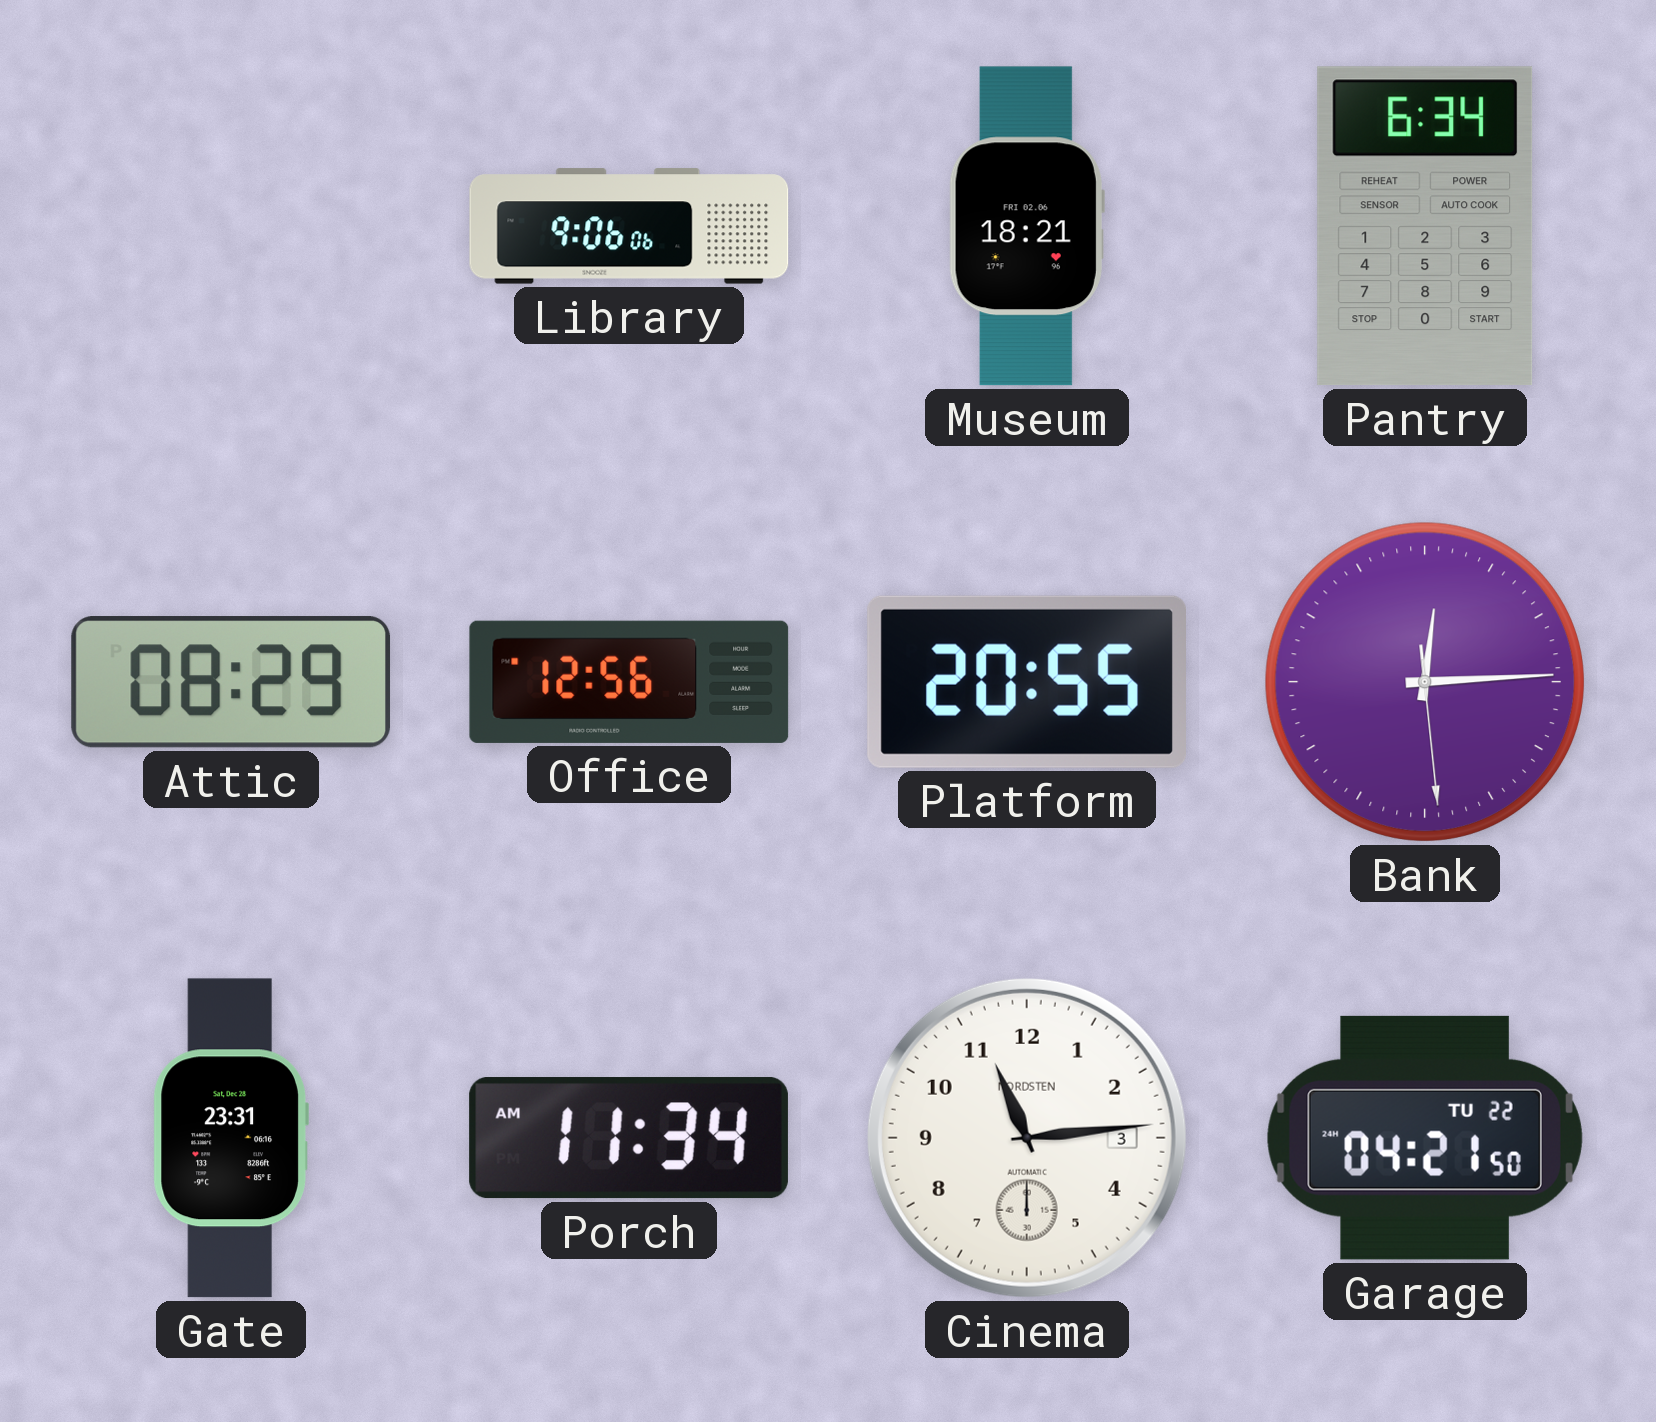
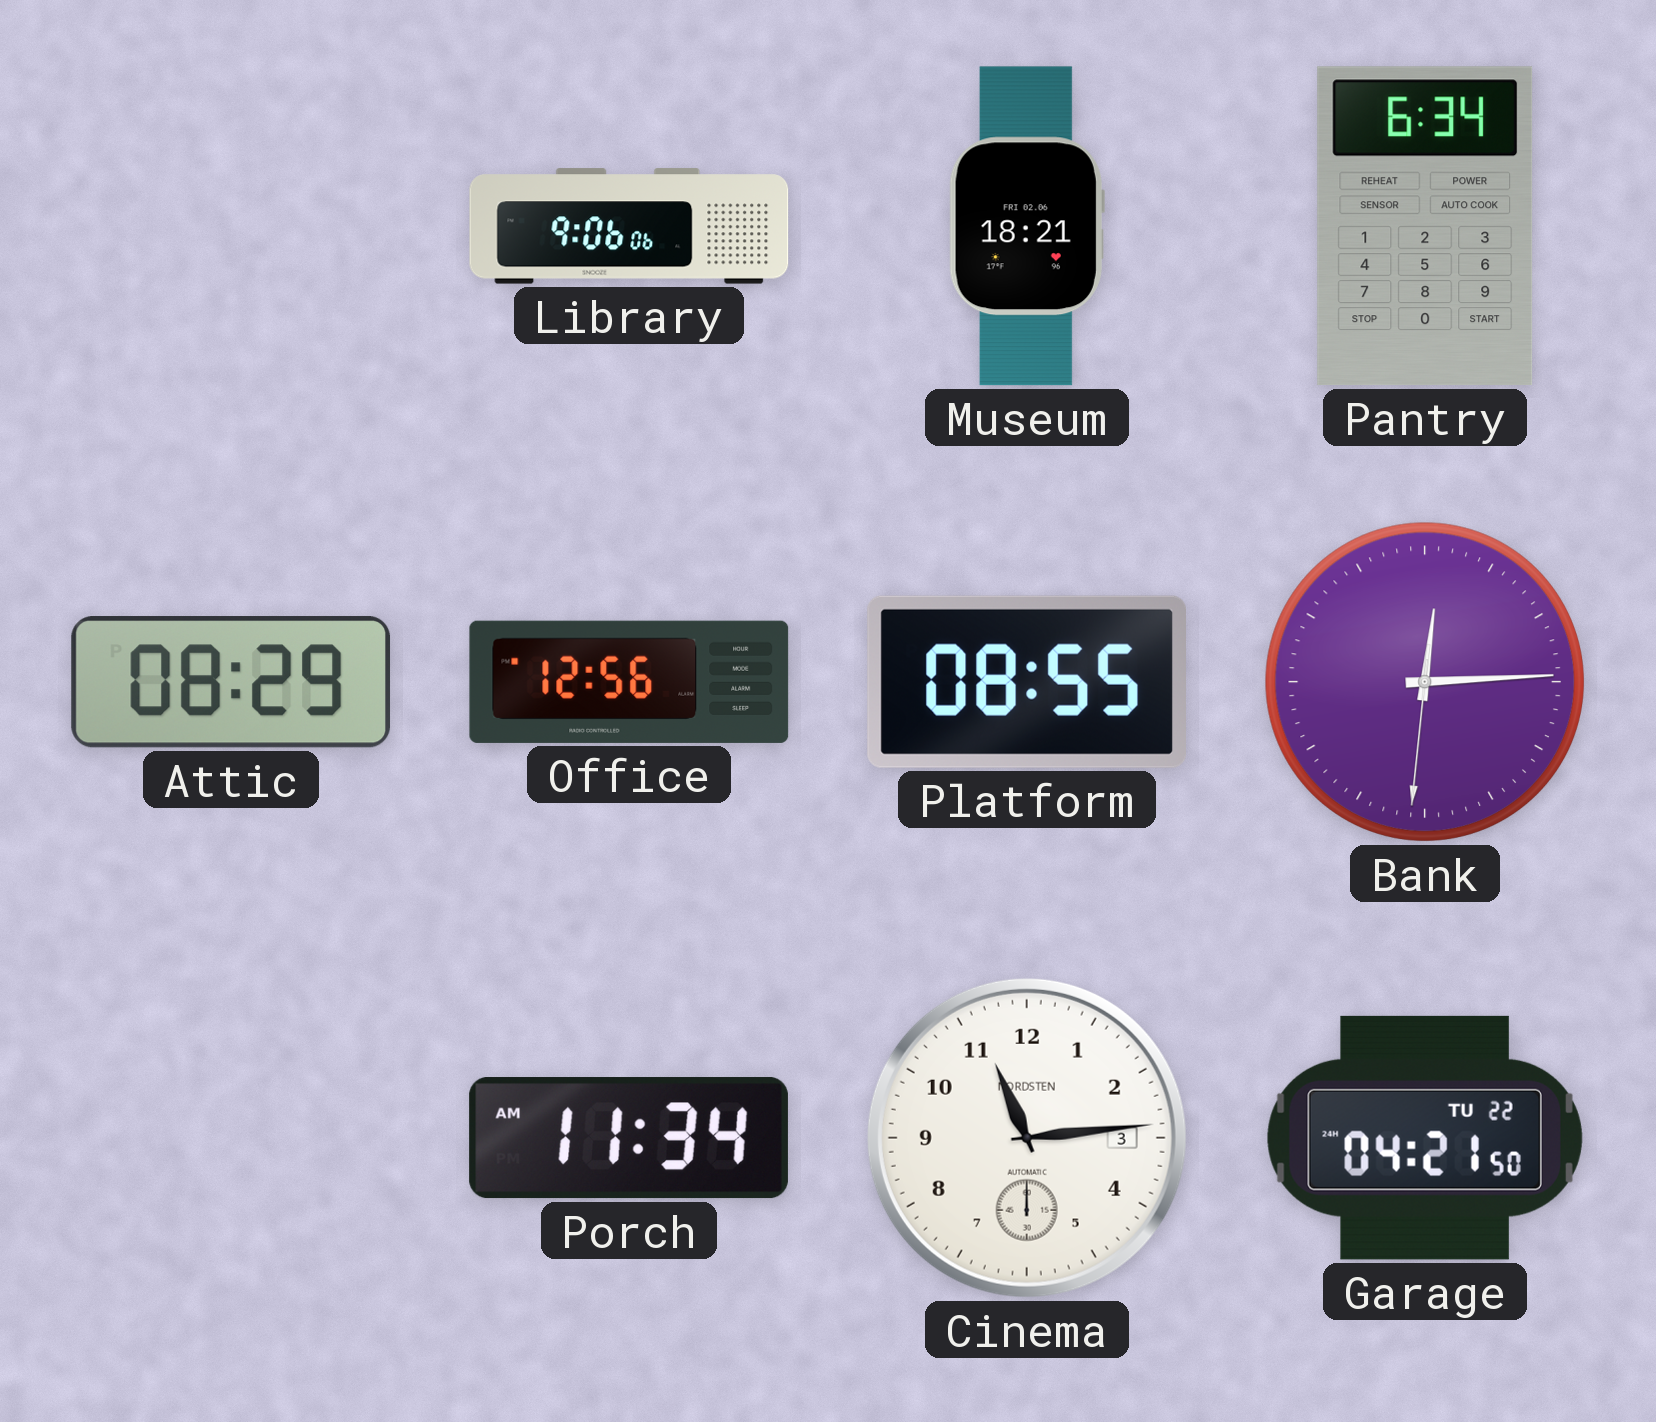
Platform: 20:55 -> 08:55 (1026, 682)
Bank: 12:14:29 -> 12:14:31 (1425, 682)
Gate: 23:31 -> none (231, 1138)
